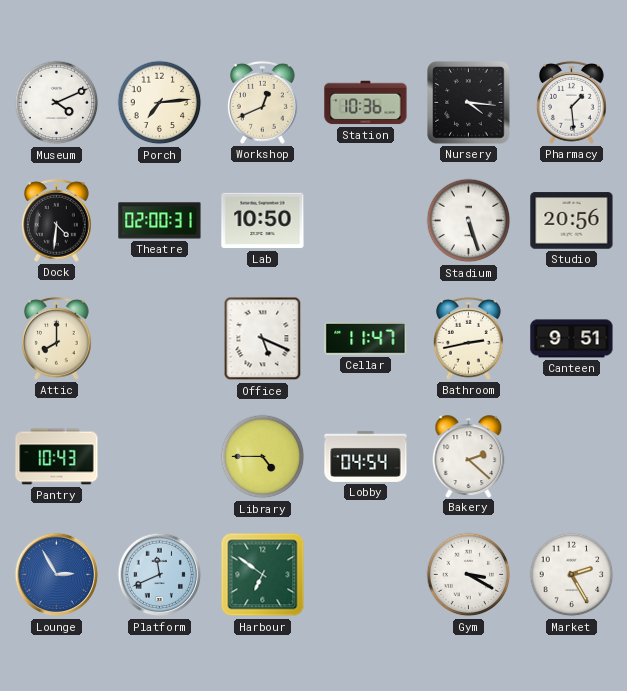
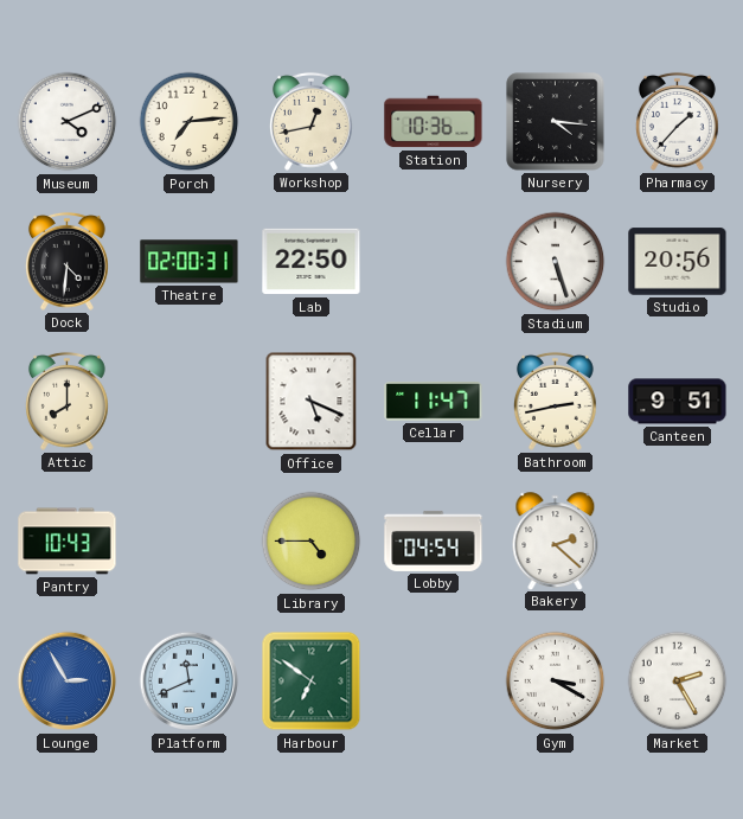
Workshop: 12:41 -> 12:43 (310, 121)
Pharmacy: 1:29 -> 1:37 (677, 121)
Lab: 10:50 -> 22:50 (312, 262)
